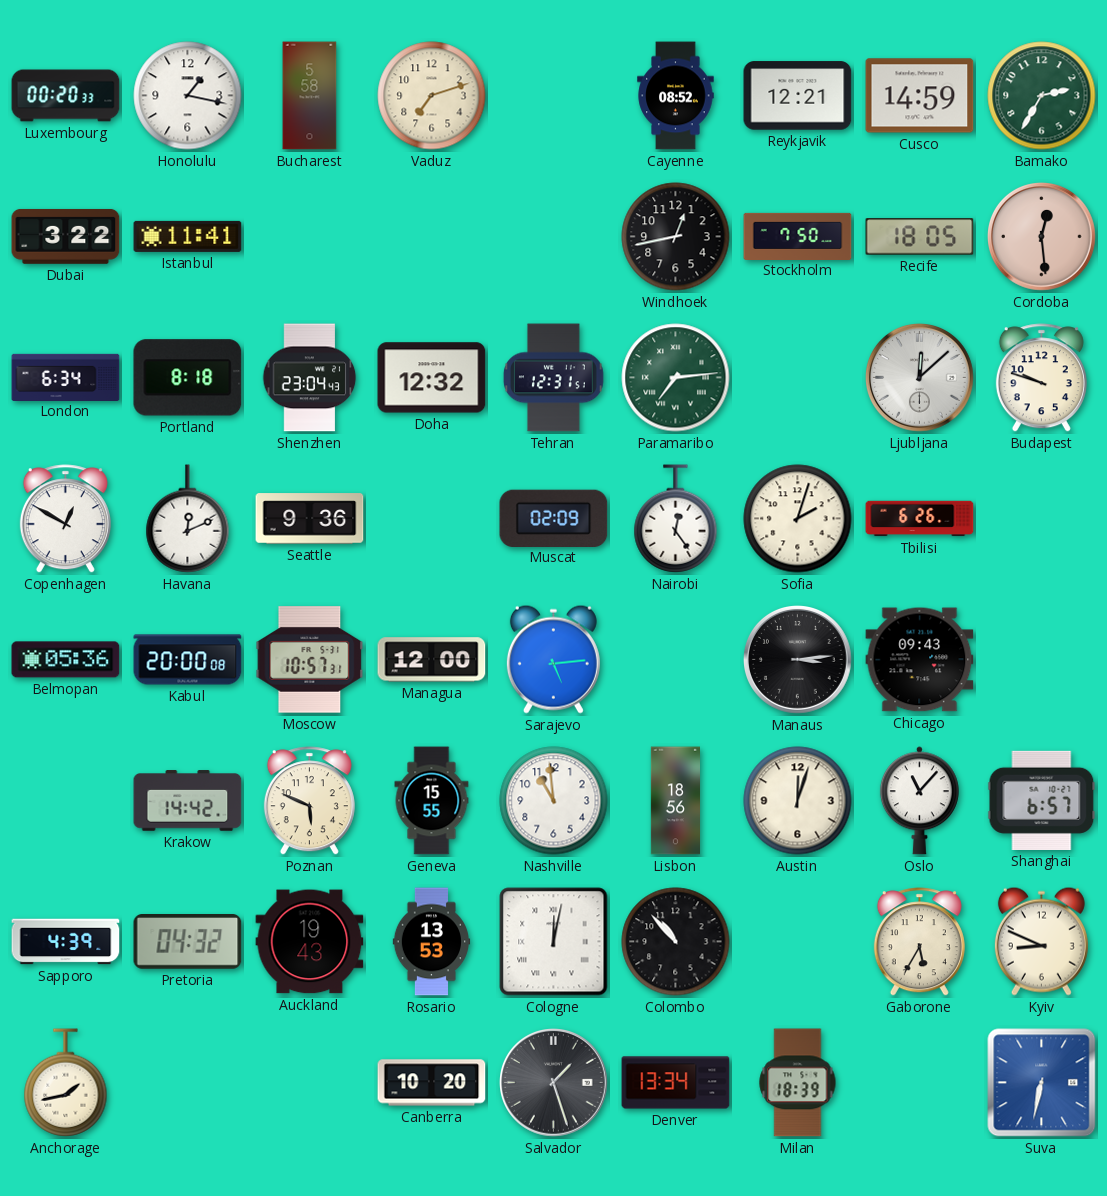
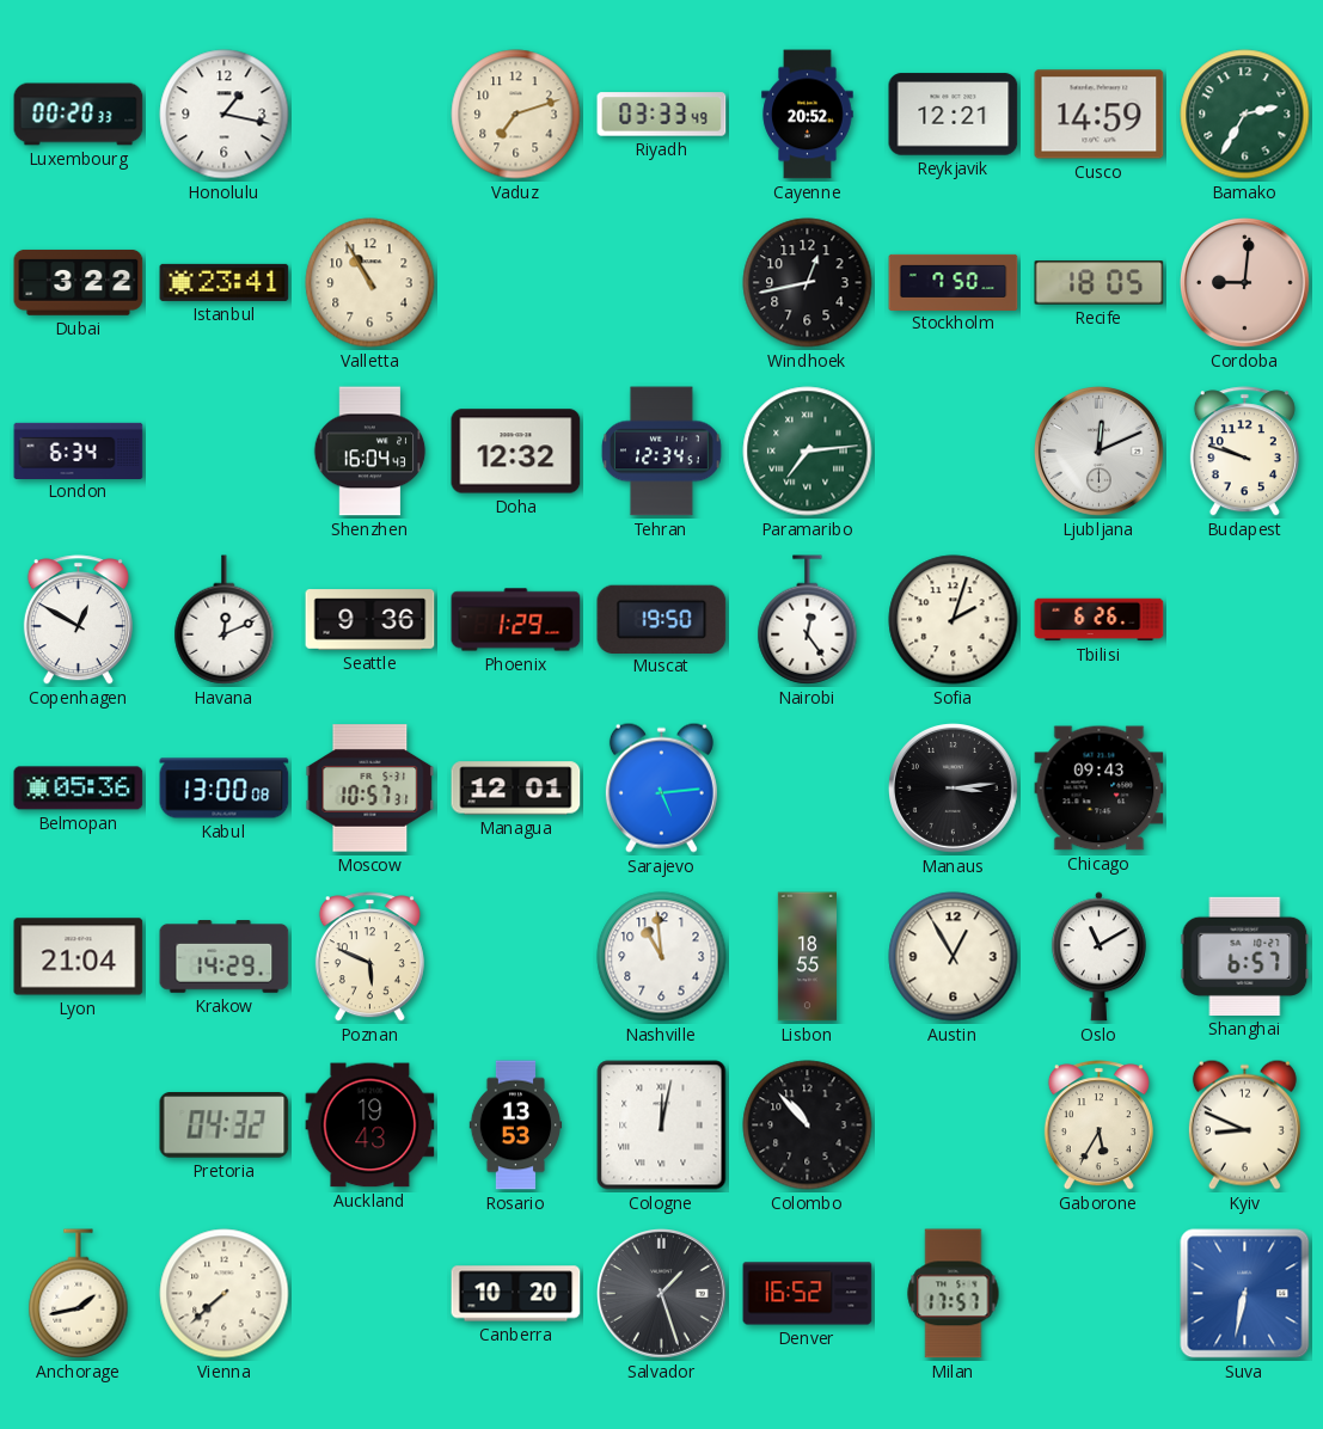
Bucharest: 5:58 -> none (310, 96)
Riyadh: none -> 03:33 (662, 115)
Cayenne: 08:52 -> 20:52 (808, 115)
Istanbul: 11:41 -> 23:41 (225, 282)
Valletta: none -> 10:55 (370, 283)
Cordoba: 12:29 -> 9:01 (1245, 283)
Portland: 8:18 -> none (188, 378)
Shenzhen: 23:04 -> 16:04 (370, 452)
Tehran: 12:31 -> 12:34 (661, 452)
Ljubljana: 12:08 -> 12:11 (1100, 452)
Phoenix: none -> 1:29 (516, 620)
Muscat: 02:09 -> 19:50 (662, 619)
Kabul: 20:00 -> 13:00 (225, 789)
Managua: 12:00 -> 12:01 (516, 789)
Lyon: none -> 21:04 (79, 957)
Krakow: 14:42 -> 14:29 (225, 957)
Geneva: 15:55 -> none (432, 801)
Lisbon: 18:56 -> 18:55 (807, 957)
Austin: 12:03 -> 12:55 (954, 957)
Oslo: 11:07 -> 11:10 (1098, 957)
Sapporo: 4:39 -> none (66, 942)
Vienna: none -> 7:38 (225, 1294)
Denver: 13:34 -> 16:52 (808, 1294)
Milan: 18:39 -> 17:57 (954, 1294)
